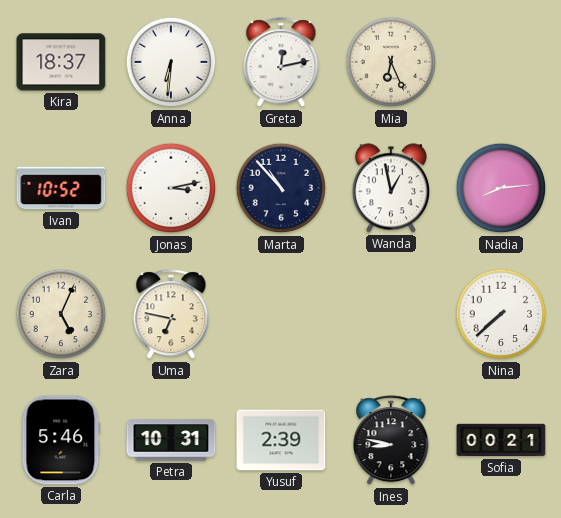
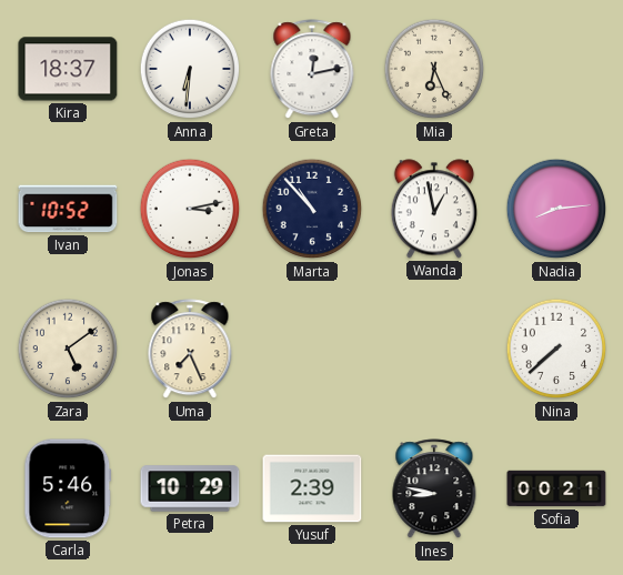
Zara: 5:04 -> 5:09 (68, 349)
Uma: 6:47 -> 7:26 (190, 350)
Petra: 10:31 -> 10:29 (190, 488)
